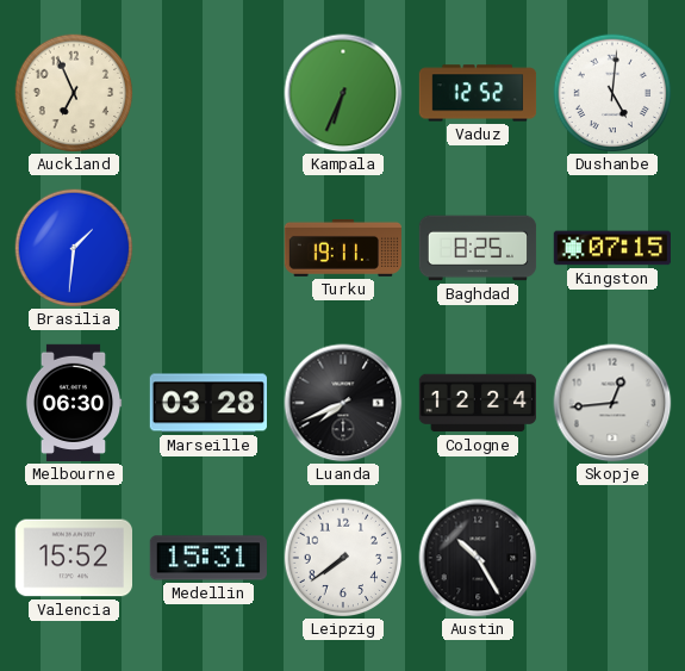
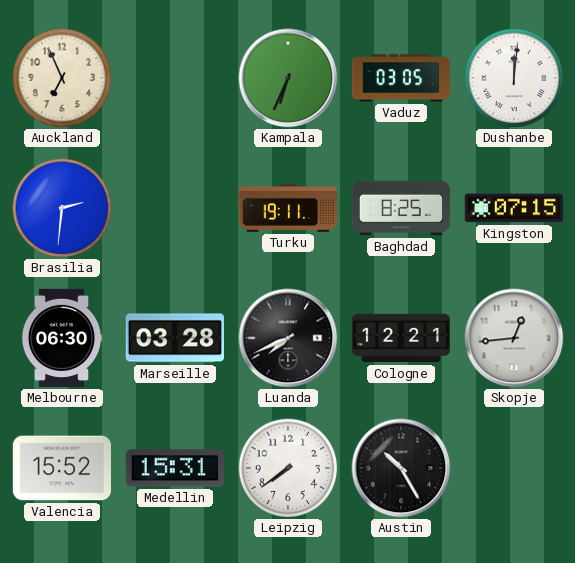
Vaduz: 12:52 -> 03:05 (401, 78)
Dushanbe: 5:01 -> 12:01 (514, 78)
Brasilia: 1:31 -> 2:31 (62, 208)
Cologne: 12:24 -> 12:21 (401, 338)
